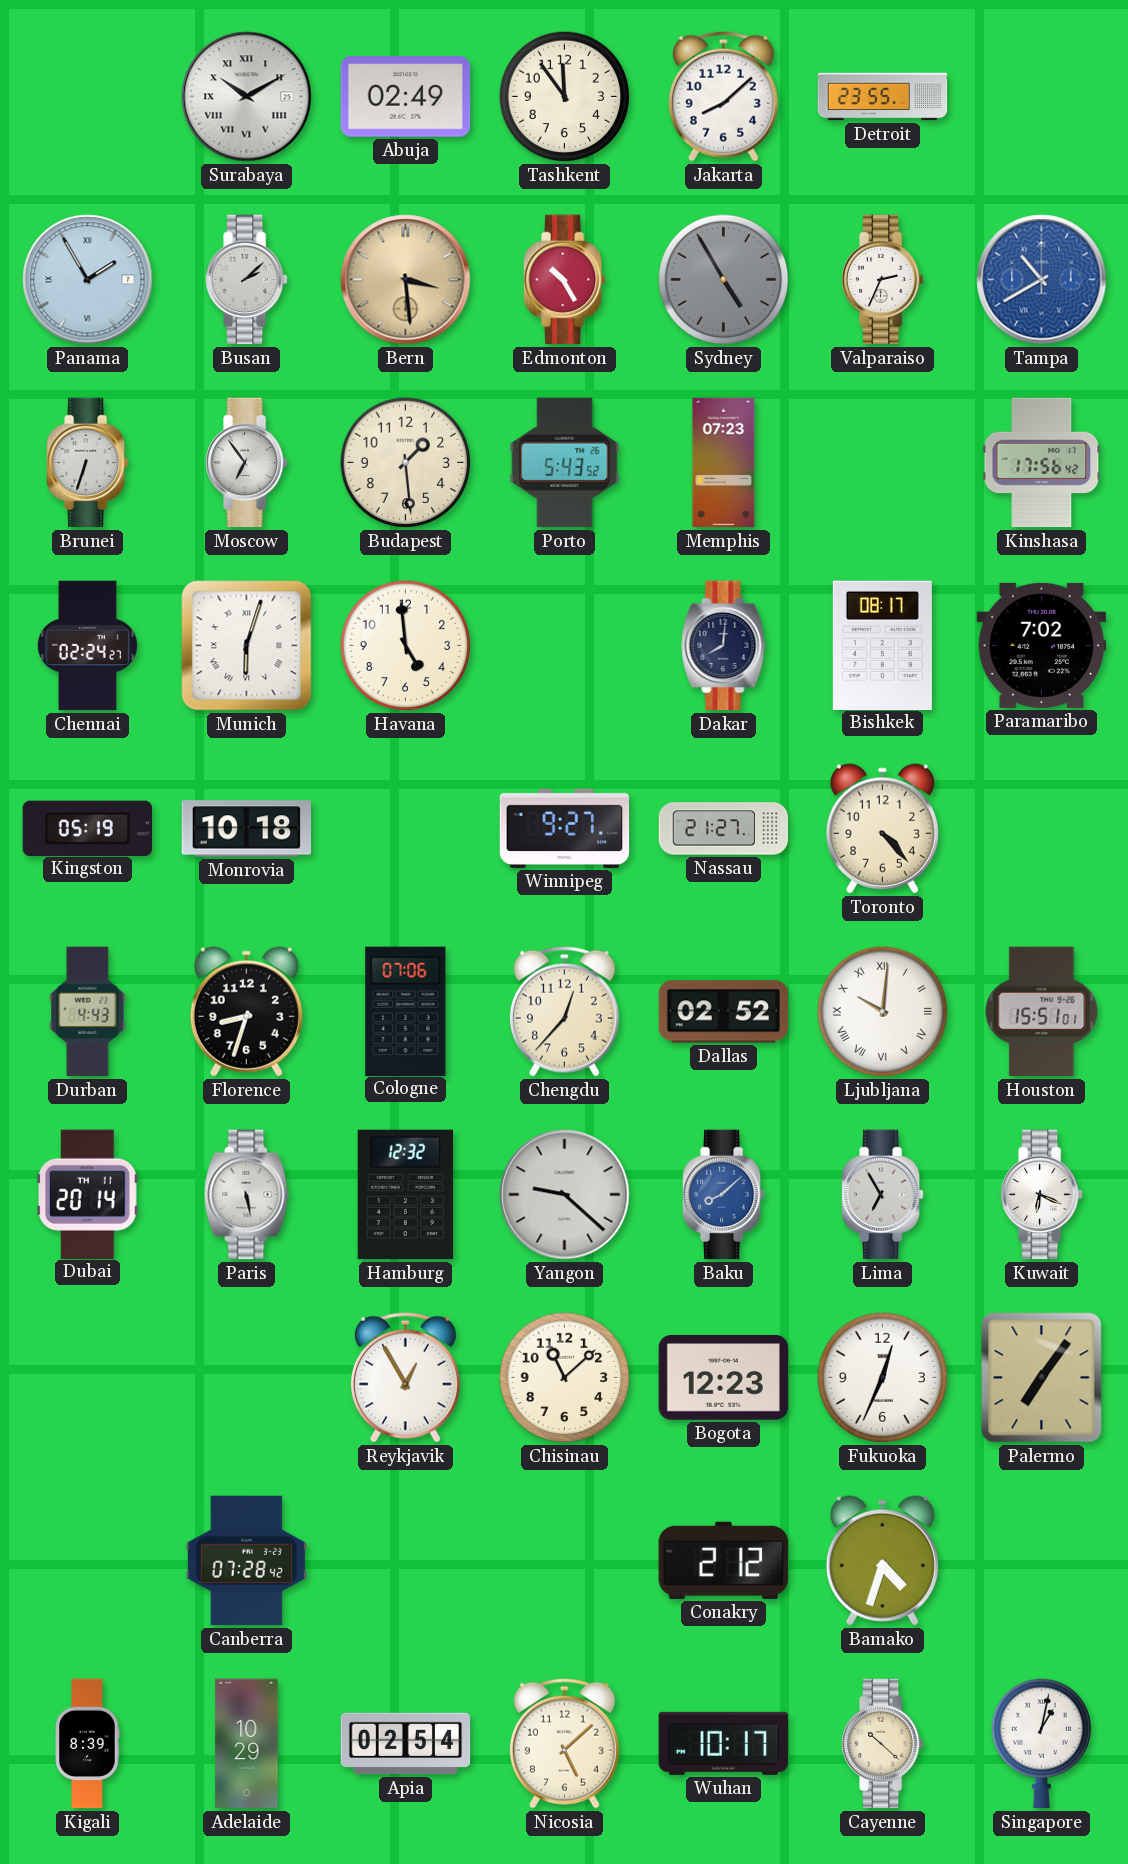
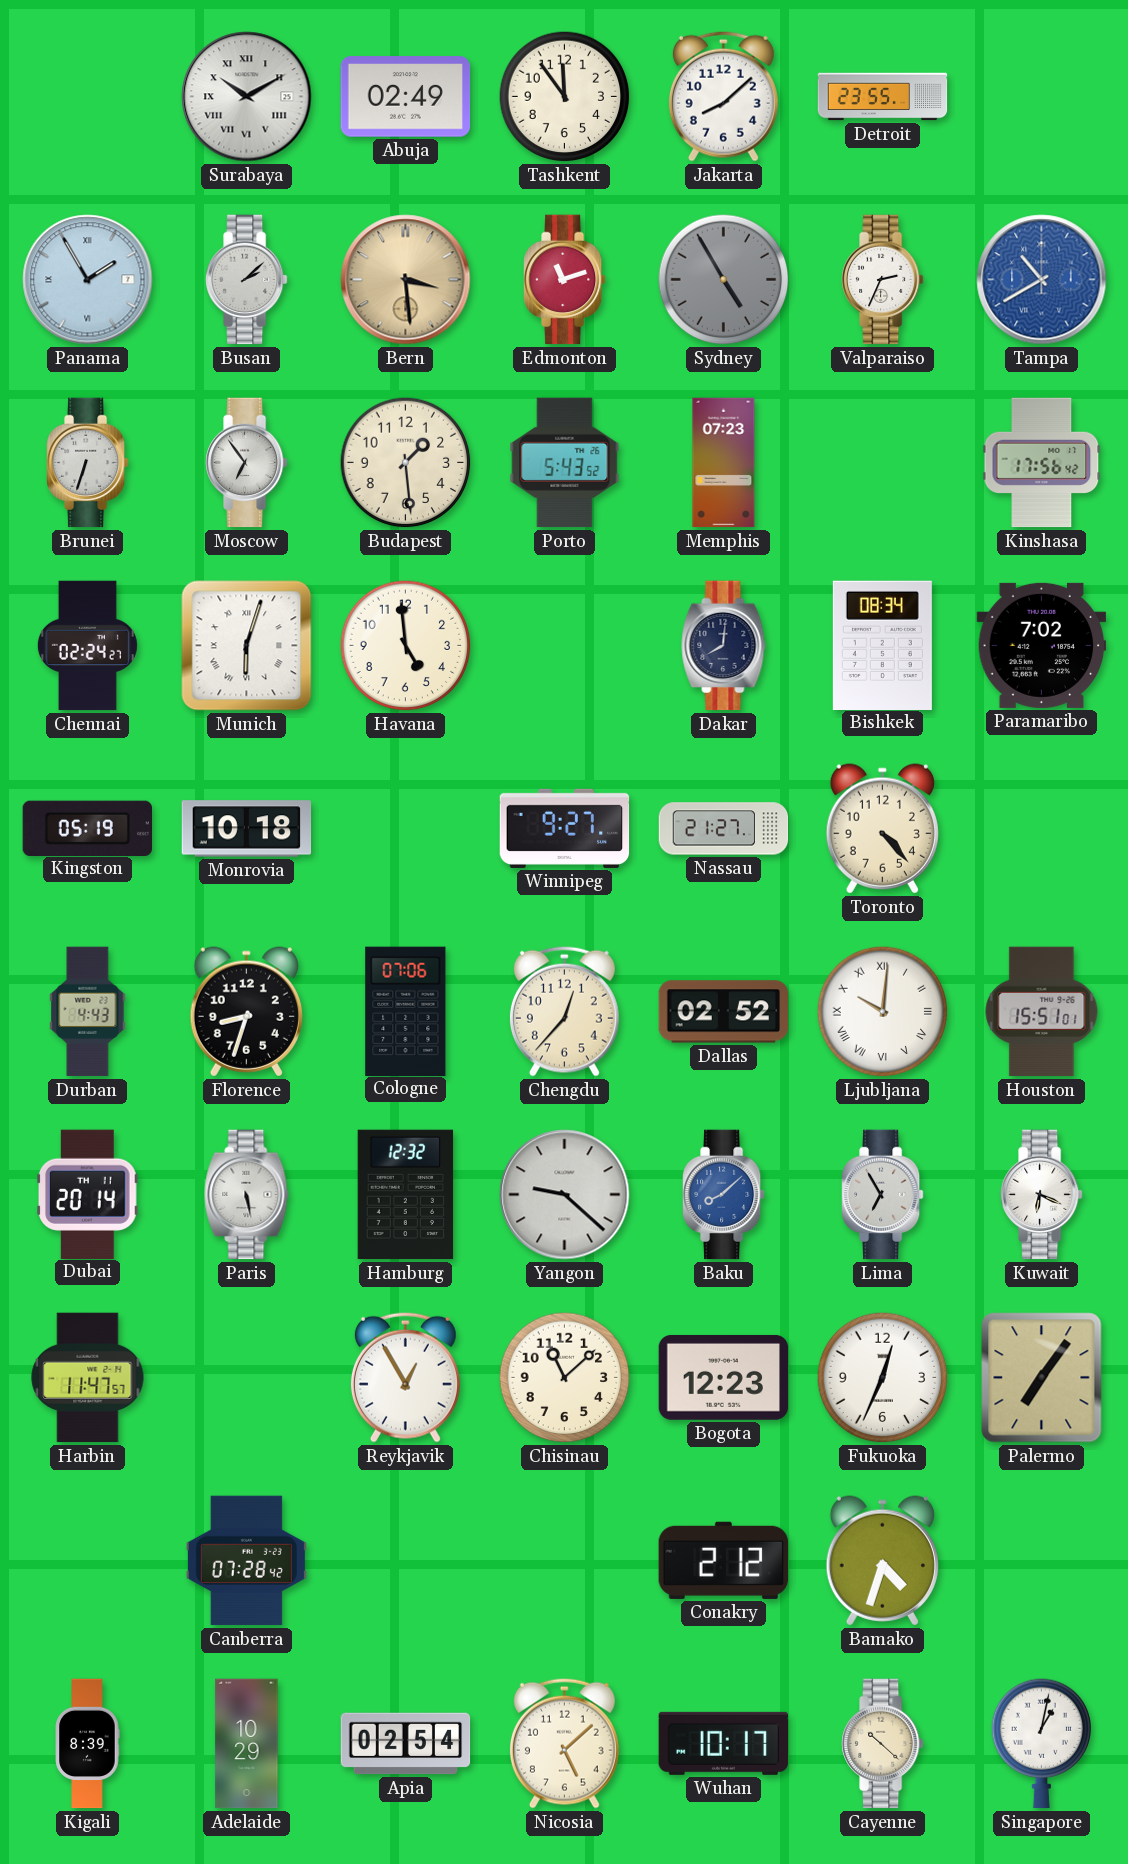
Edmonton: 10:25 -> 11:12 (565, 280)
Bishkek: 08:17 -> 08:34 (882, 645)
Harbin: none -> 11:47 (88, 1378)
